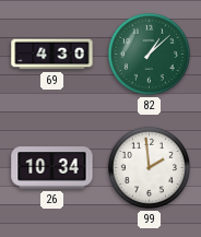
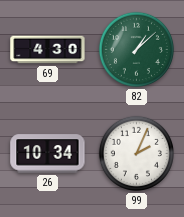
99: 1:59 -> 2:04 (136, 153)
